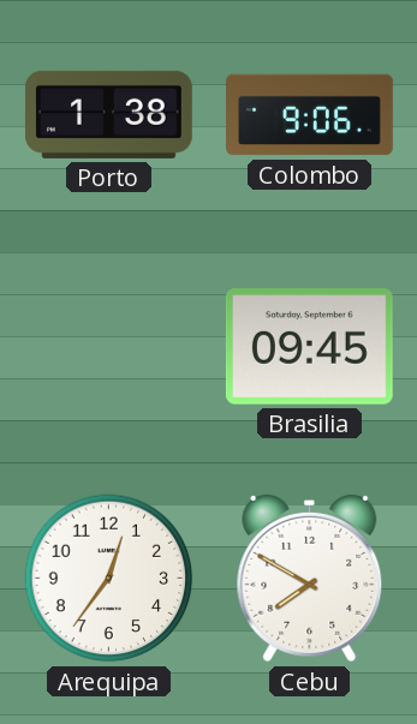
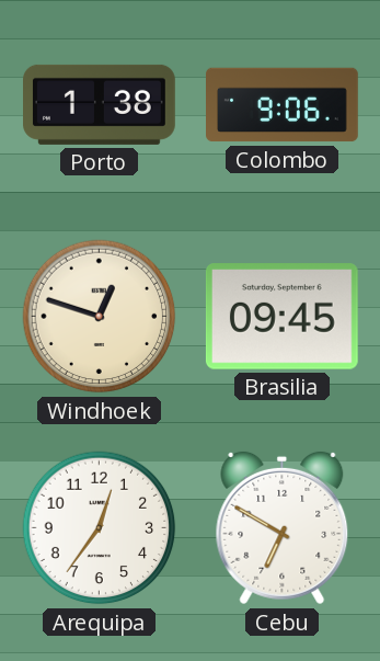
Windhoek: none -> 12:48 (100, 317)
Cebu: 7:50 -> 6:50 (283, 528)
